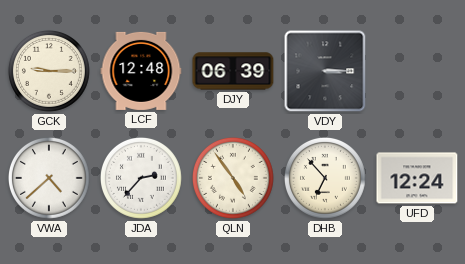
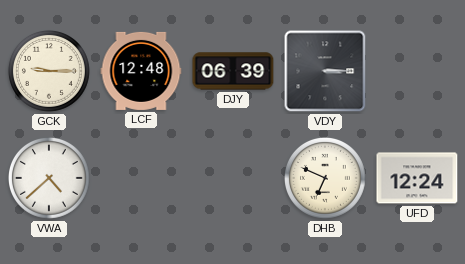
JDA: 2:37 -> none (141, 178)
QLN: 4:54 -> none (233, 178)
DHB: 6:53 -> 6:49 (325, 178)
